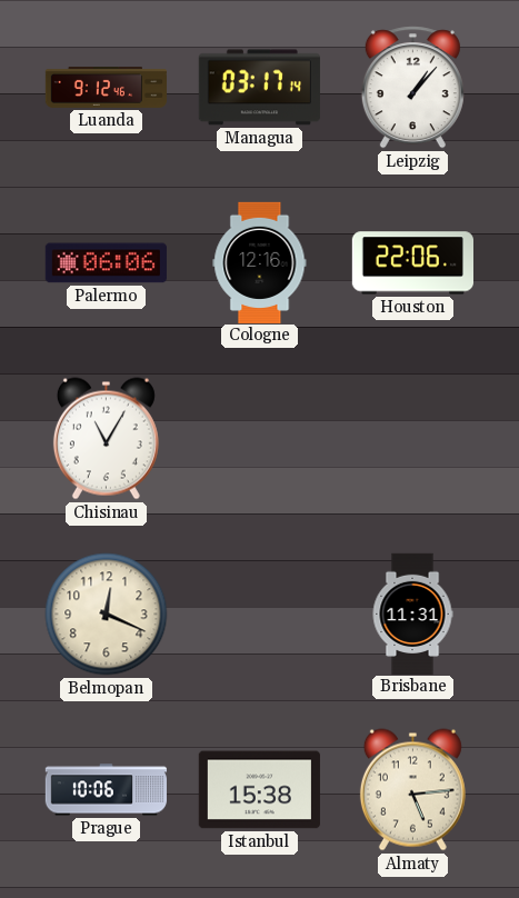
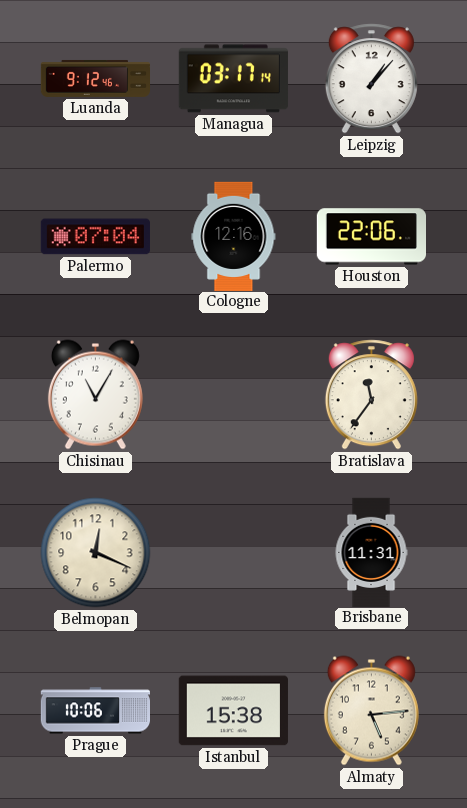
Palermo: 06:06 -> 07:04 (95, 237)
Bratislava: none -> 11:36 (371, 395)
